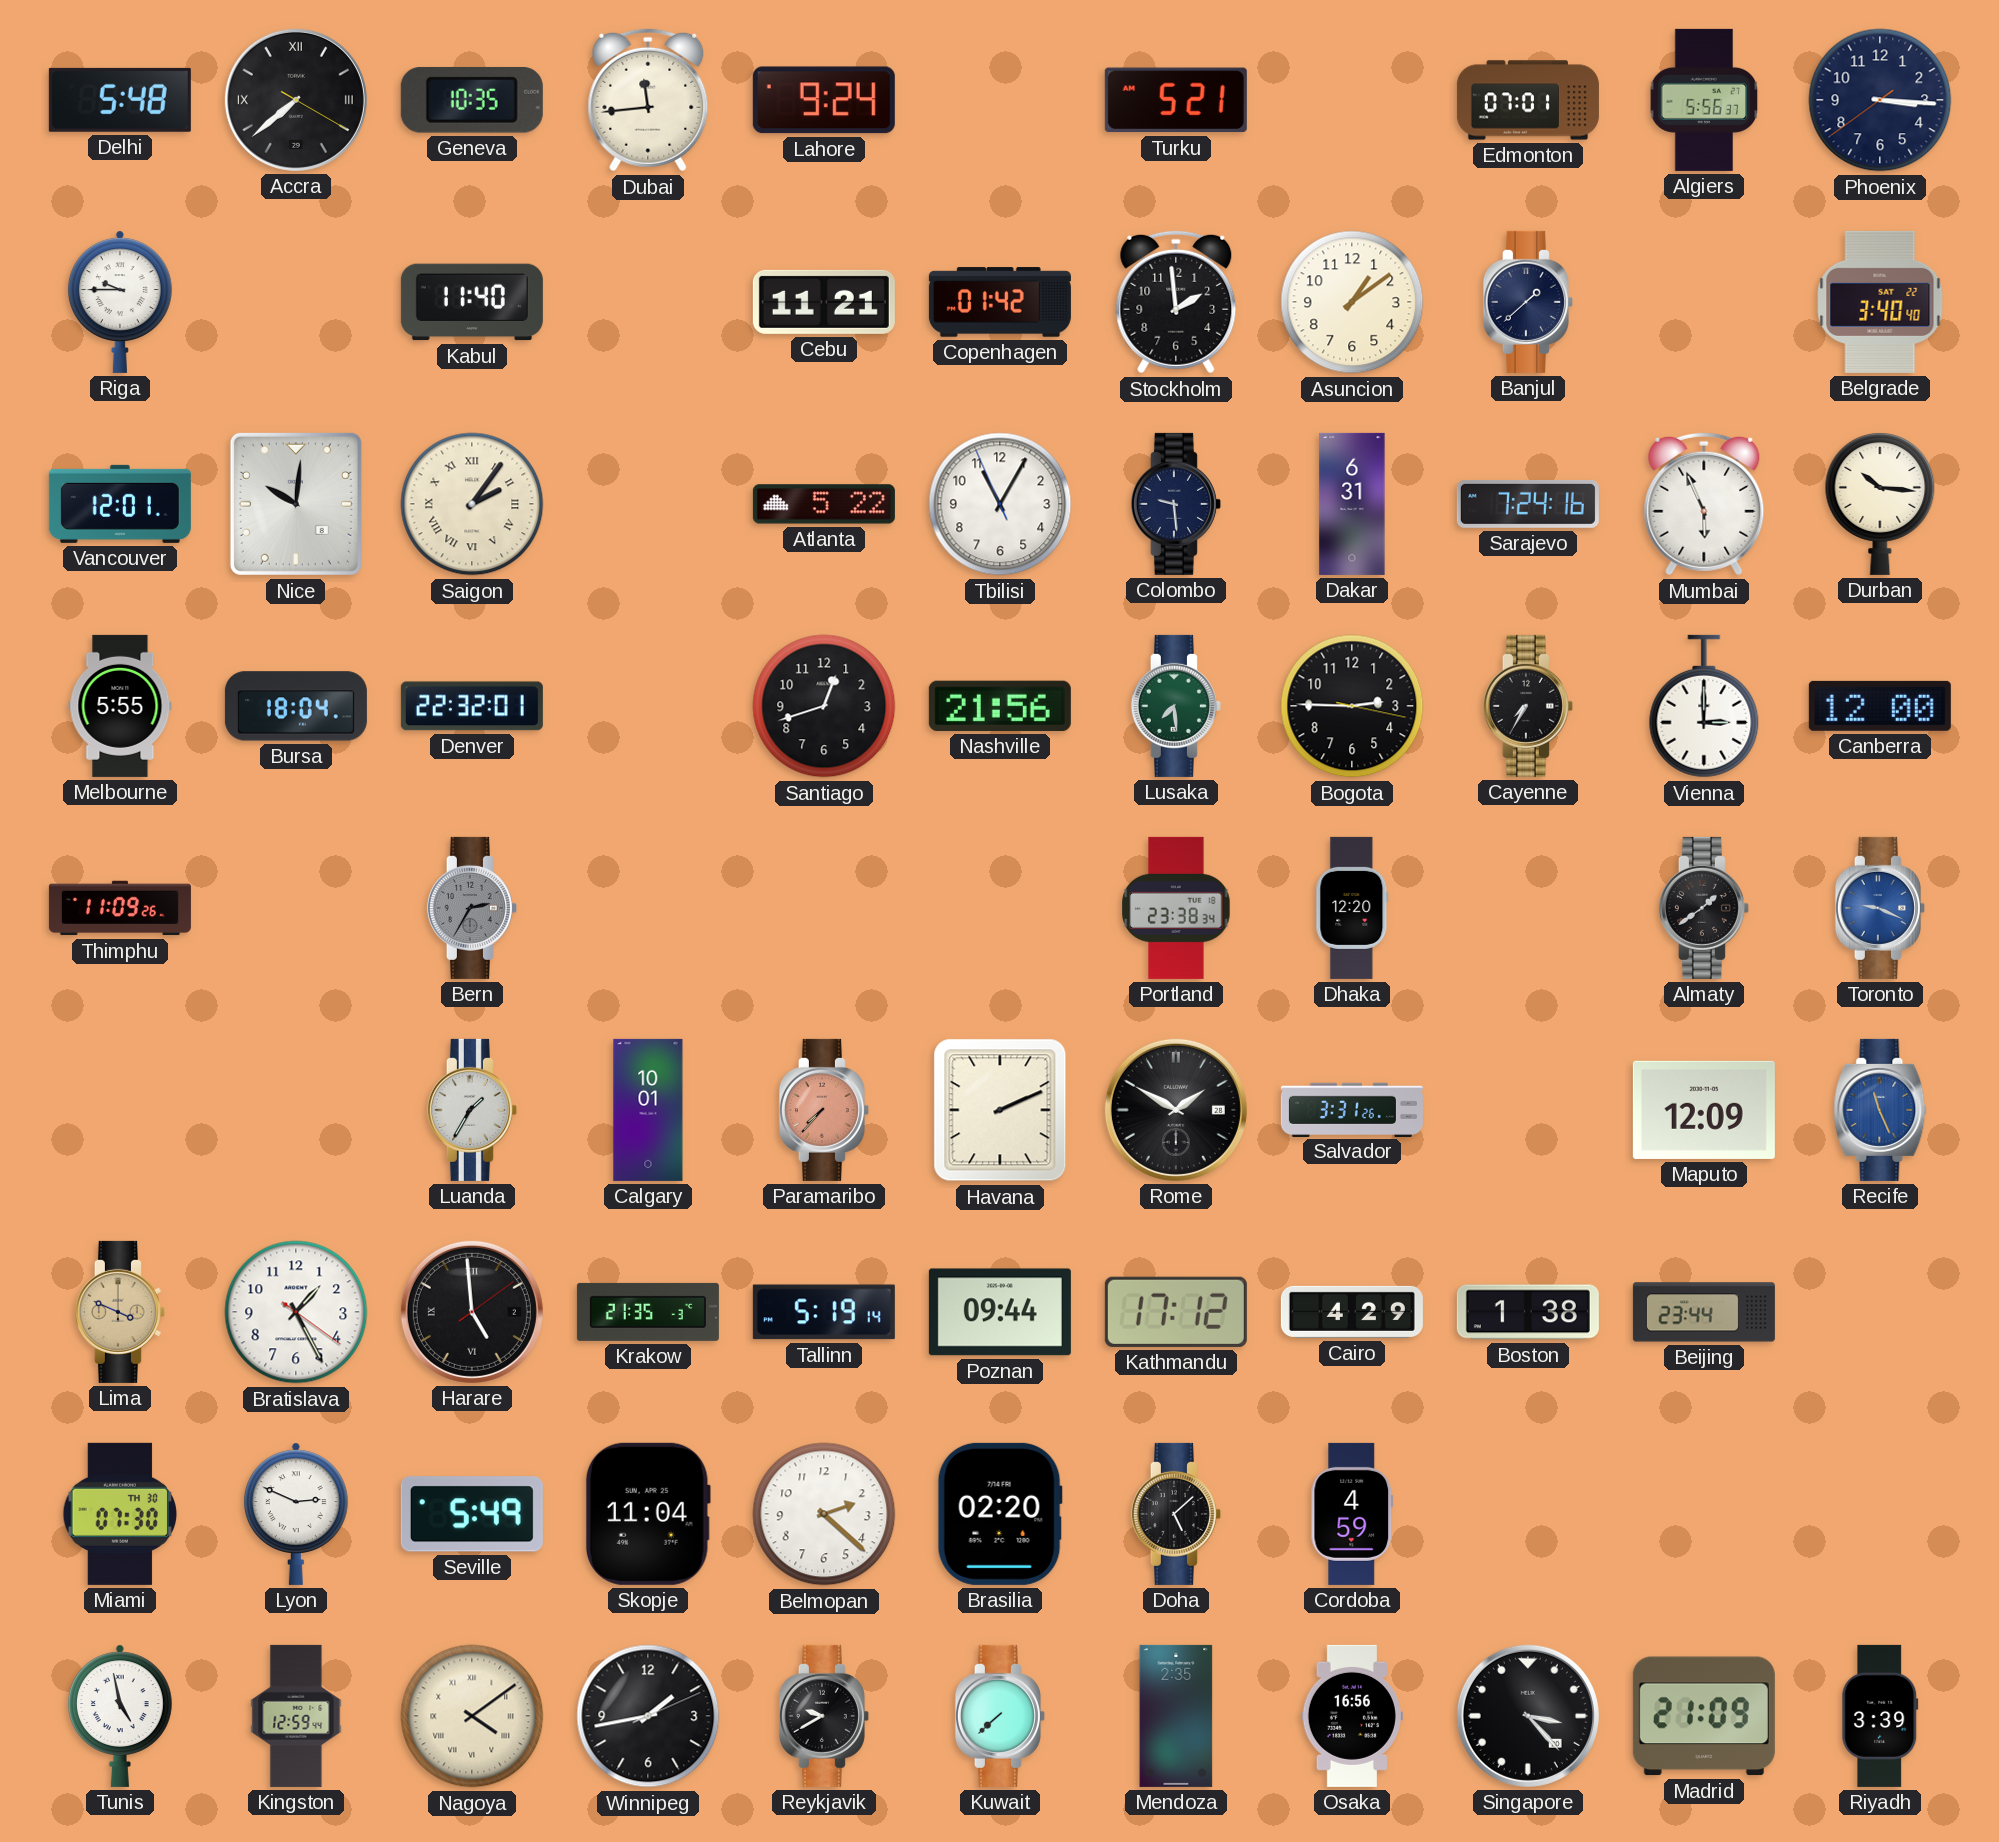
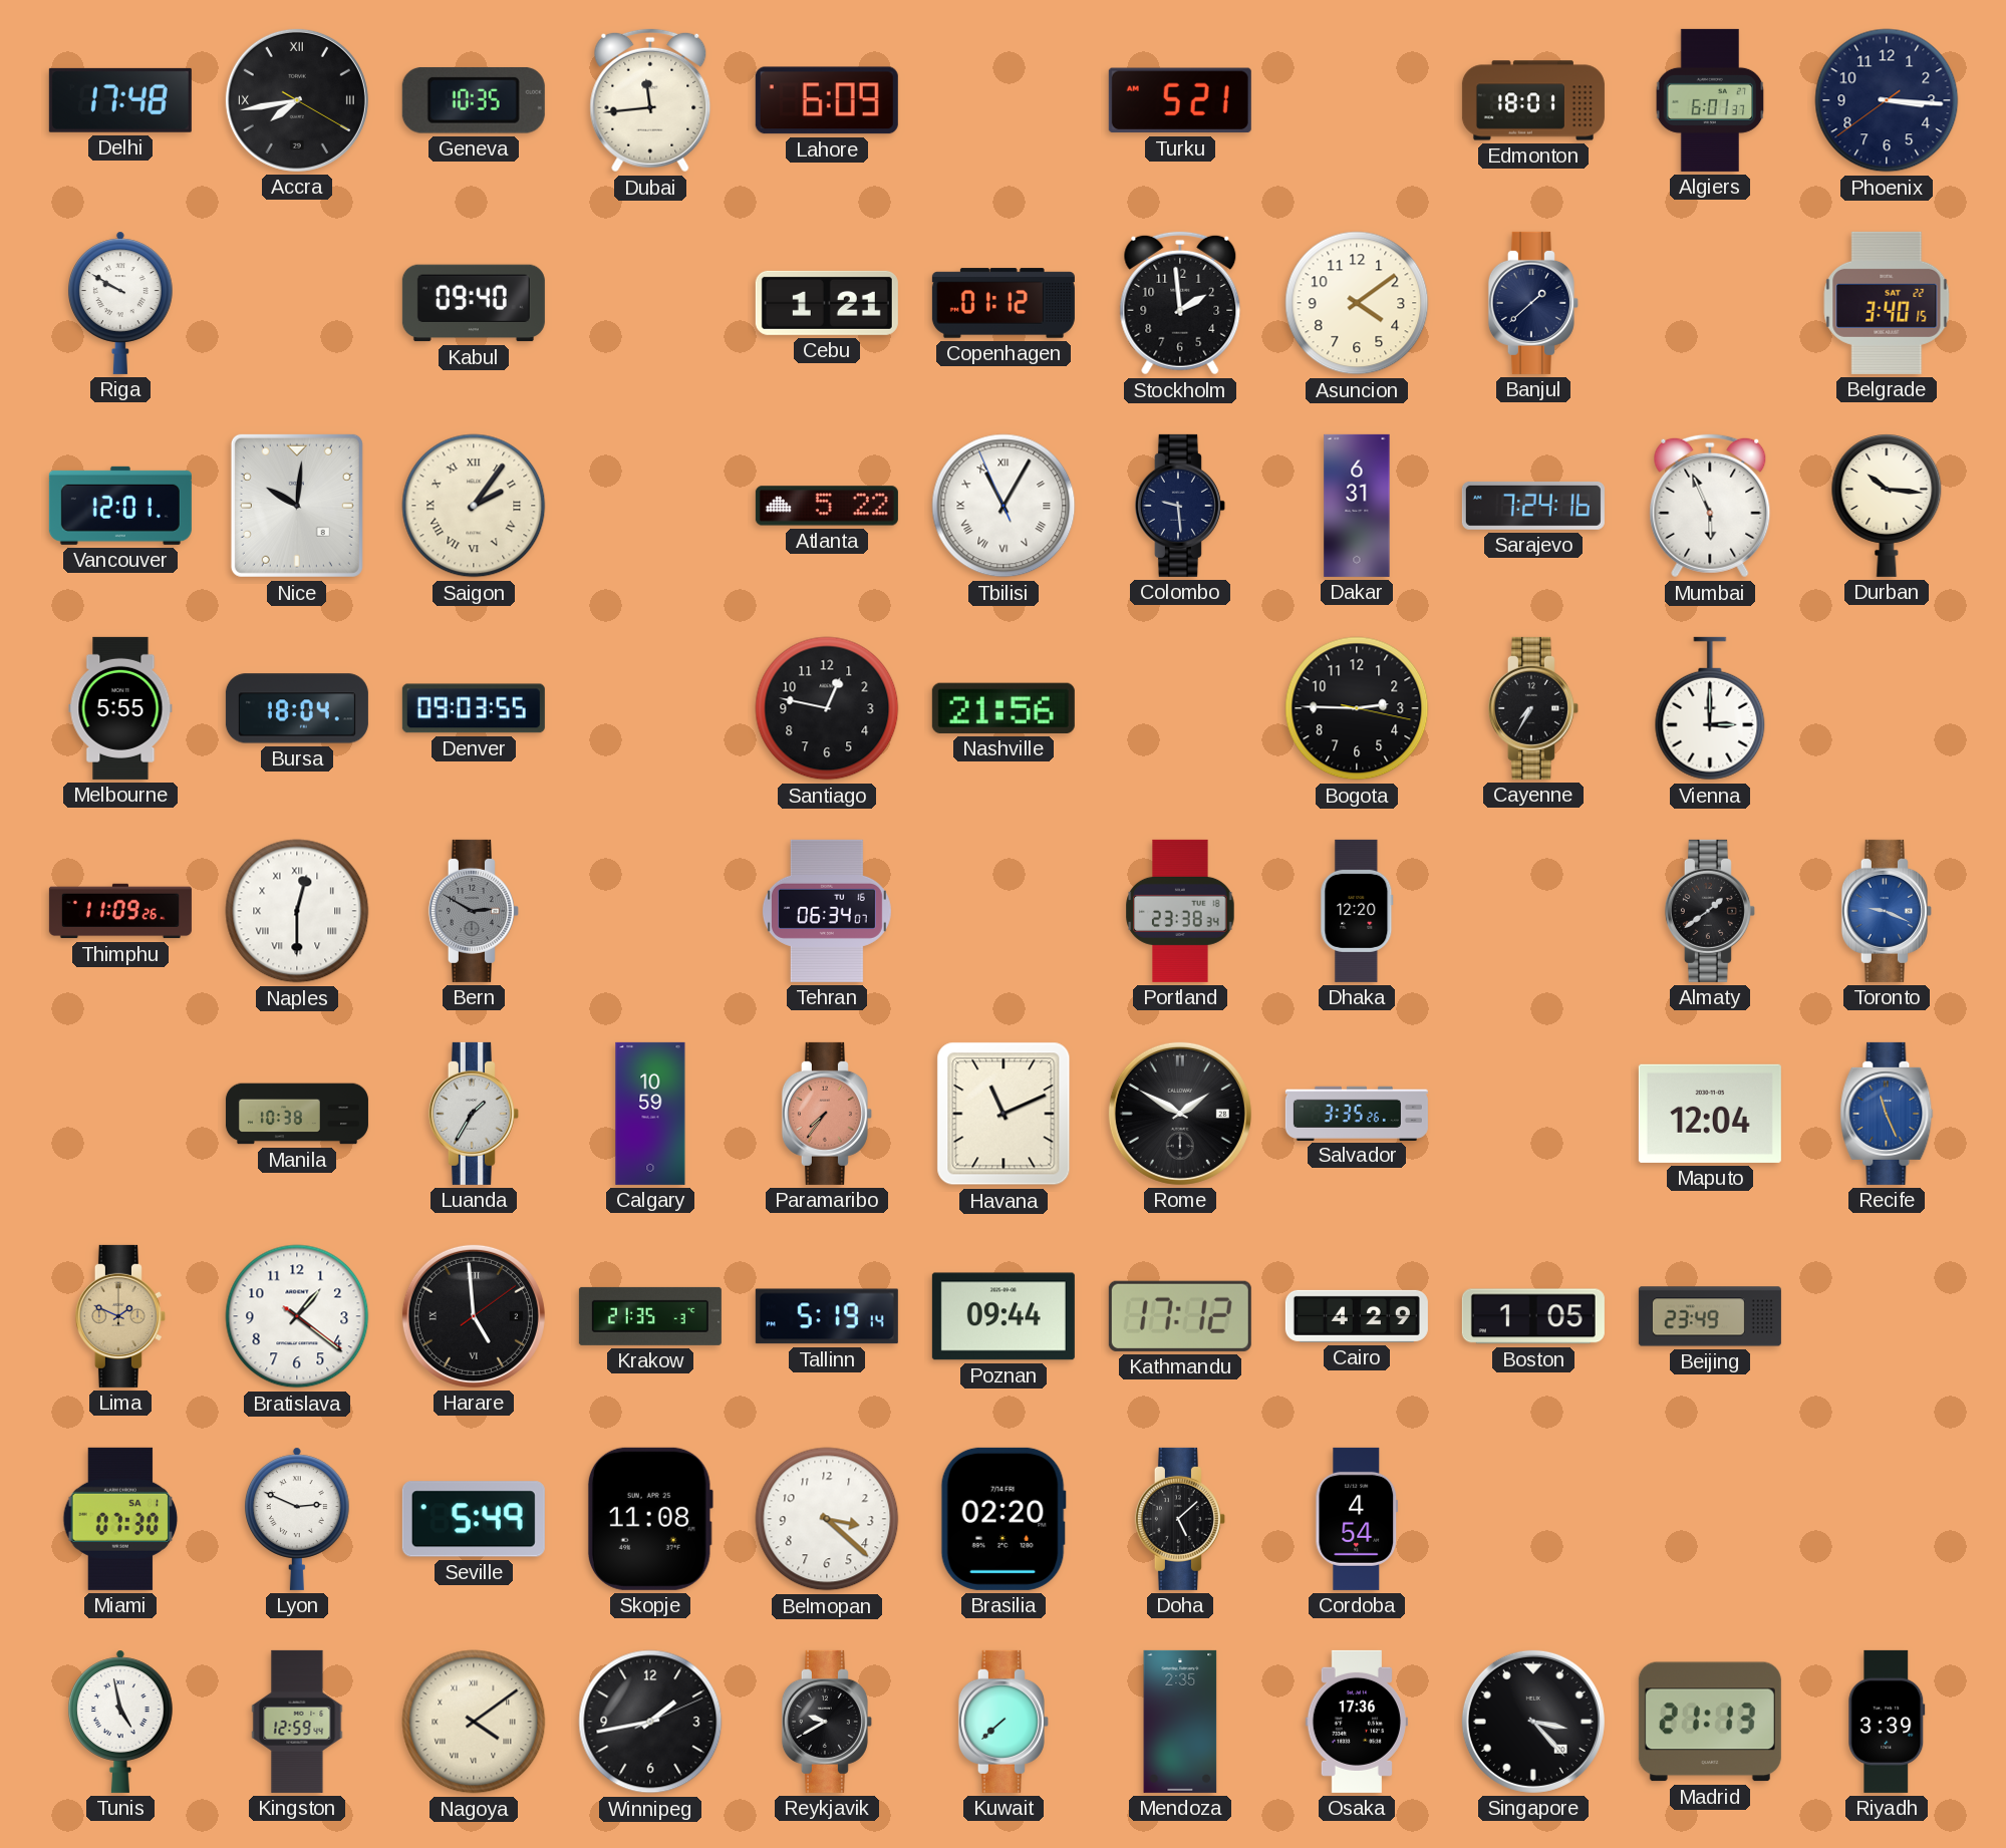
Delhi: 5:48 -> 17:48 (120, 100)
Accra: 7:38 -> 7:43 (297, 100)
Lahore: 9:24 -> 6:09 (827, 100)
Edmonton: 07:01 -> 18:01 (1533, 100)
Algiers: 5:56 -> 6:01 (1710, 100)
Riga: 9:45 -> 9:50 (120, 303)
Kabul: 11:40 -> 09:40 (474, 303)
Cebu: 11:21 -> 1:21 (827, 303)
Copenhagen: 01:42 -> 01:12 (1004, 303)
Asuncion: 1:09 -> 4:09 (1357, 303)
Belgrade: 3:40:40 -> 3:40:15 (1887, 303)
Tbilisi numerals: Arabic -> Roman (1004, 506)
Denver: 22:32 -> 09:03 (474, 708)
Santiago: 12:42 -> 12:47 (827, 708)
Lusaka: 7:29 -> none (1176, 706)
Canberra: 12:00 -> none (1880, 706)
Naples: none -> 12:30 (297, 911)
Bern: 2:35 -> 2:50 (474, 911)
Tehran: none -> 06:34 (827, 911)
Manila: none -> 10:38 (297, 1114)
Calgary: 10:01 -> 10:59 (650, 1114)
Paramaribo: 7:37 -> 7:36 (827, 1114)
Havana: 2:11 -> 11:11 (1004, 1114)
Salvador: 3:31 -> 3:35 (1357, 1113)
Maputo: 12:09 -> 12:04 (1710, 1114)
Lima: 3:49 -> 1:49 (120, 1316)
Bratislava: 1:25 -> 1:21 (297, 1316)
Boston: 1:38 -> 1:05 (1533, 1316)
Beijing: 23:44 -> 23:49 (1710, 1316)
Miami date: TH 30 -> SA 1 (120, 1519)
Skopje: 11:04 -> 11:08 (650, 1519)
Belmopan: 2:22 -> 3:22 (827, 1519)
Cordoba: 4:59 -> 4:54 (1357, 1519)
Osaka: 16:56 -> 17:36 (1357, 1722)
Madrid: 21:09 -> 21:13 (1710, 1722)
